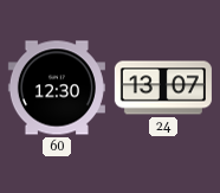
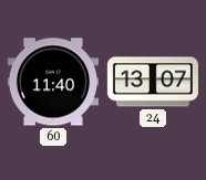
60: 12:30 -> 11:40 (53, 82)
